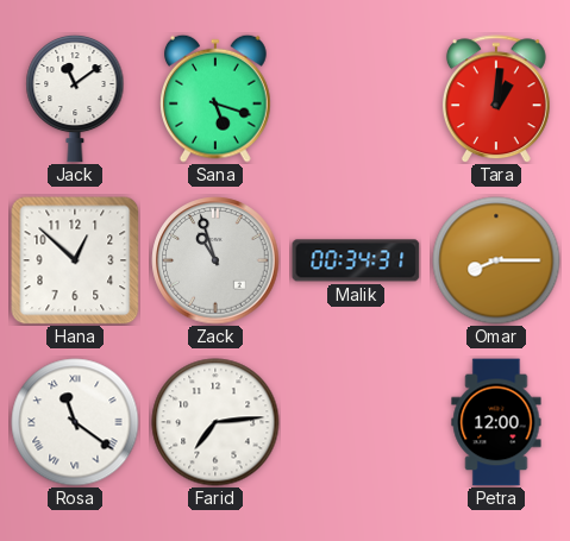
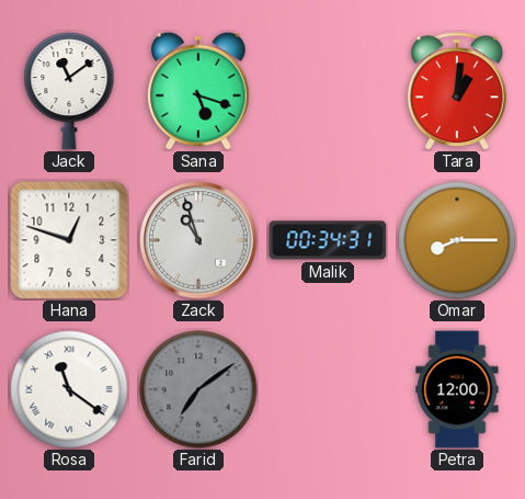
Hana: 12:52 -> 12:48 (69, 240)
Farid: 7:14 -> 7:09 (198, 389)
Farid dial: white -> grey (198, 389)
